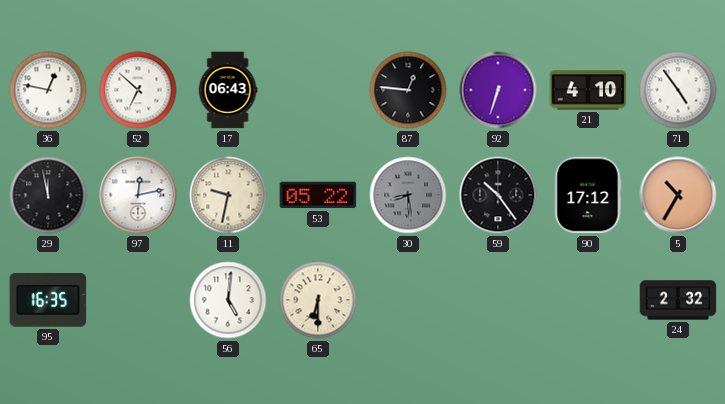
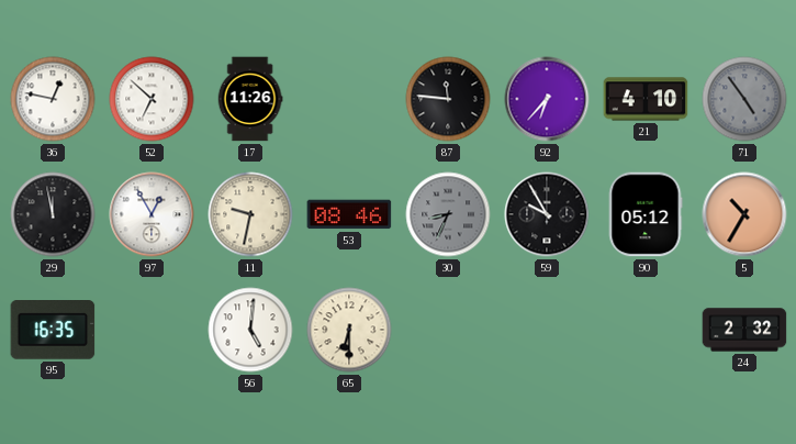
17: 06:43 -> 11:26 (250, 99)
87: 12:46 -> 11:46 (448, 99)
92: 6:33 -> 6:37 (547, 99)
71 dial: white -> grey (744, 99)
97: 12:13 -> 12:55 (152, 214)
53: 05:22 -> 08:46 (349, 214)
30: 8:29 -> 8:34 (448, 214)
59: 10:24 -> 9:55 (547, 214)
90: 17:12 -> 05:12 (646, 214)
